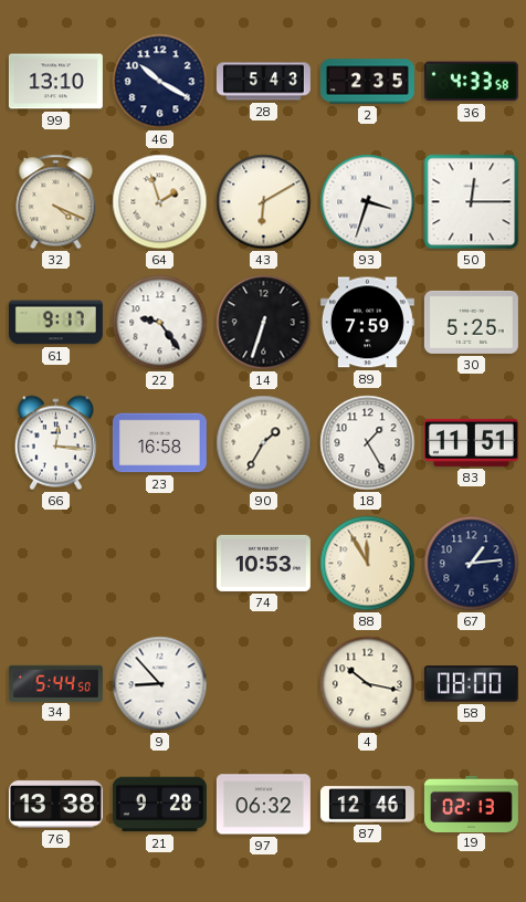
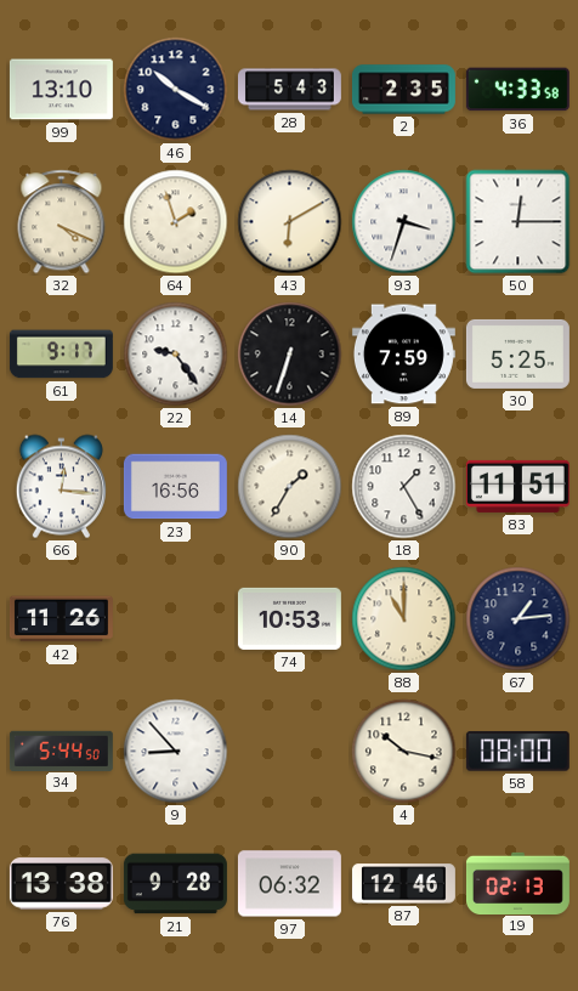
23: 16:58 -> 16:56 (175, 487)
42: none -> 11:26 (61, 619)
88: 11:55 -> 11:00 (404, 619)
